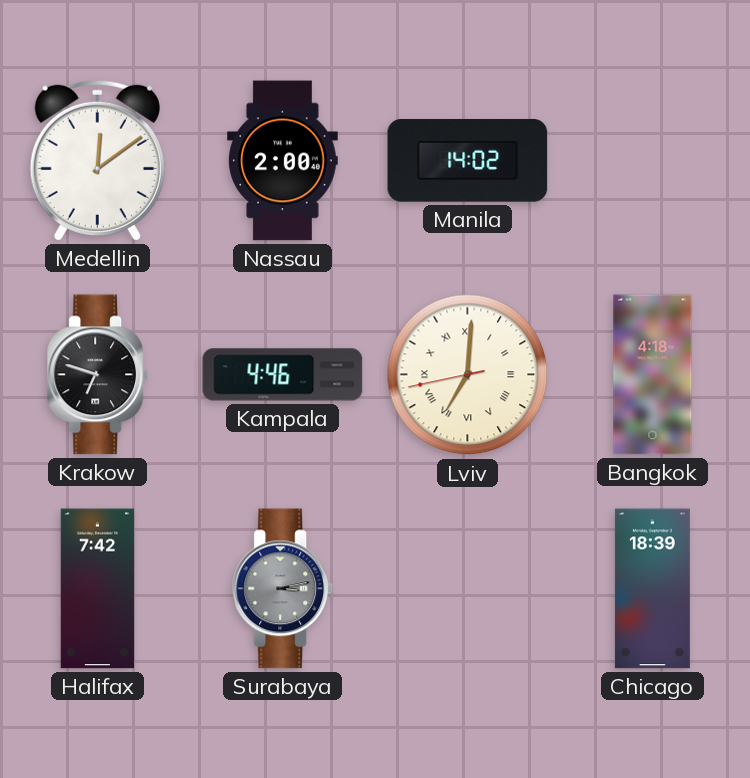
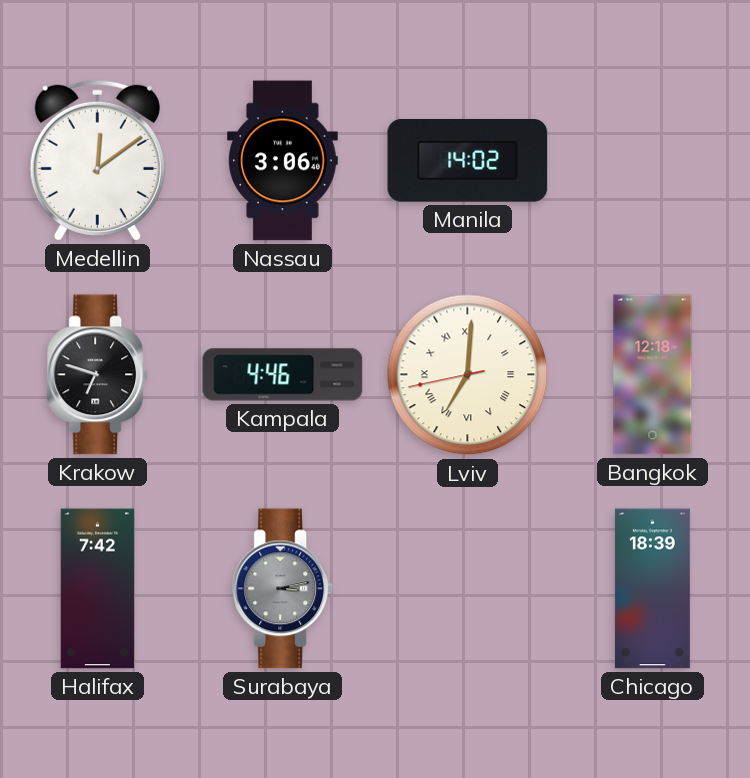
Nassau: 2:00 -> 3:06 (283, 161)
Bangkok: 4:18 -> 12:18 (653, 375)
